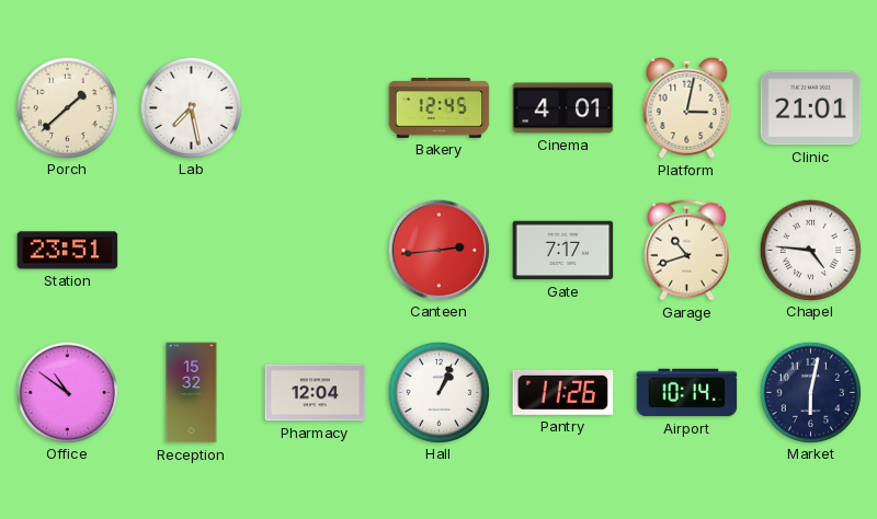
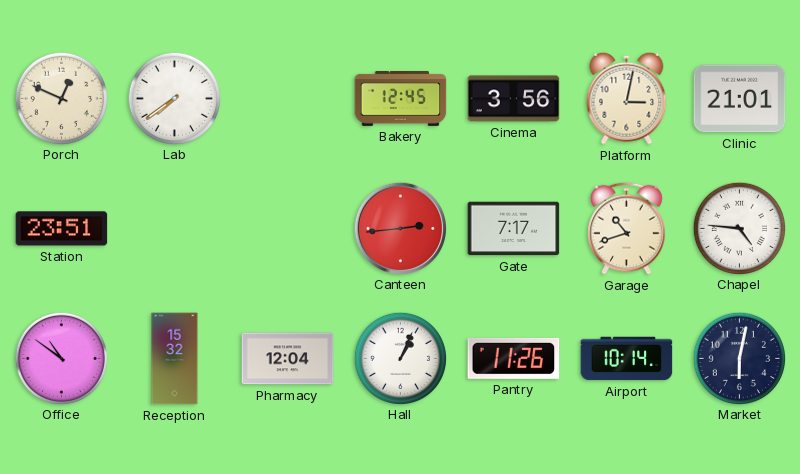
Porch: 1:38 -> 12:49 (61, 98)
Lab: 7:28 -> 7:39 (174, 98)
Cinema: 4:01 -> 3:56 (514, 99)
